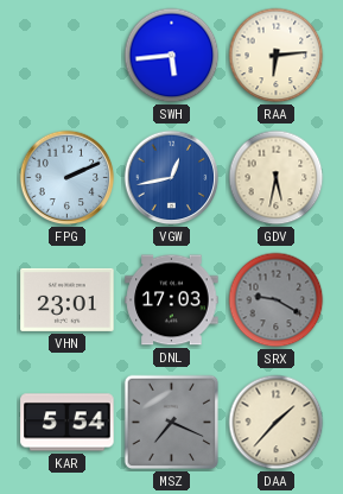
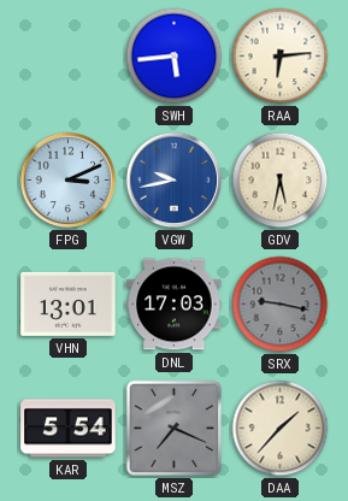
FPG: 2:11 -> 3:11 (69, 181)
VGW: 12:43 -> 9:43 (175, 181)
VHN: 23:01 -> 13:01 (69, 303)
SRX: 9:20 -> 9:17 (281, 305)
